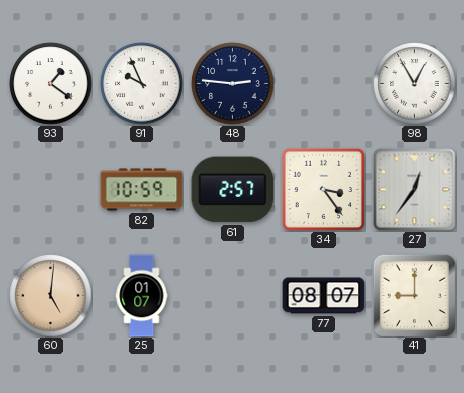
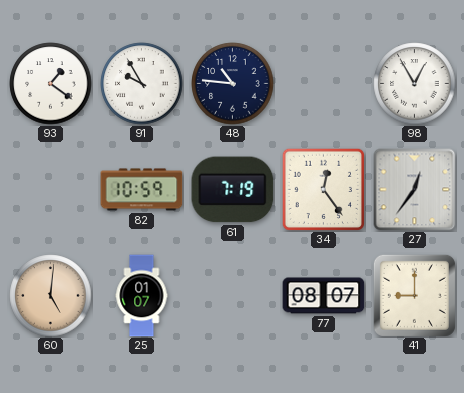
91: 9:56 -> 9:55 (142, 84)
48: 2:46 -> 10:46 (233, 84)
61: 2:57 -> 7:19 (233, 190)
34: 3:24 -> 12:24 (323, 189)
